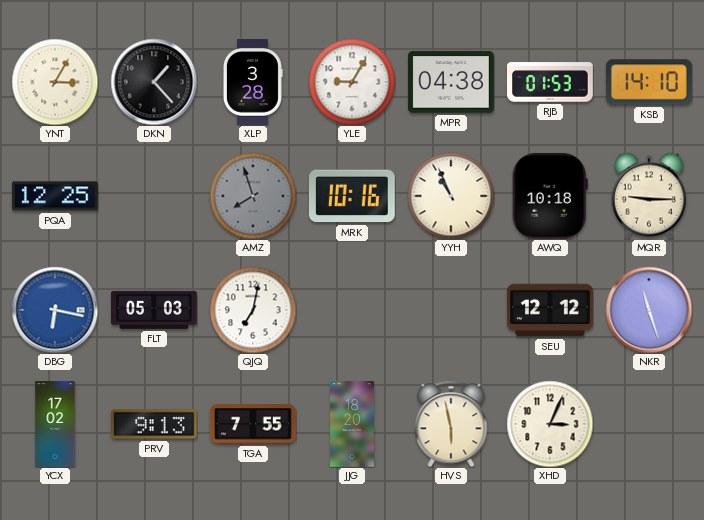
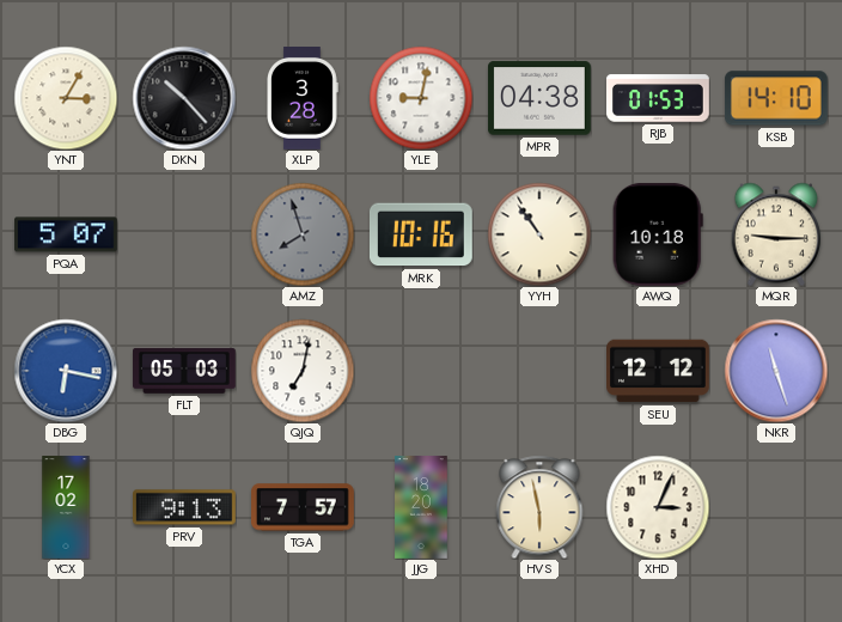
DKN: 1:23 -> 10:23 (184, 98)
YLE: 9:05 -> 9:02 (421, 98)
PQA: 12:25 -> 5:07 (67, 234)
YYH: 10:56 -> 10:54 (539, 234)
TGA: 7:55 -> 7:57 (304, 507)
